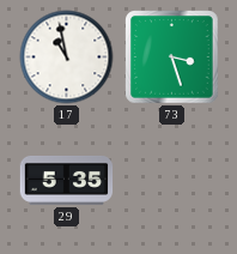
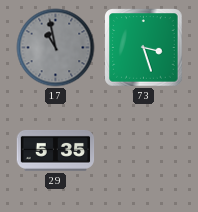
17 dial: white -> grey (56, 48)
